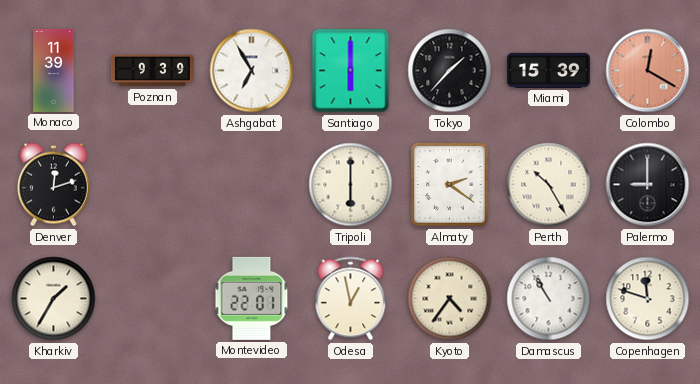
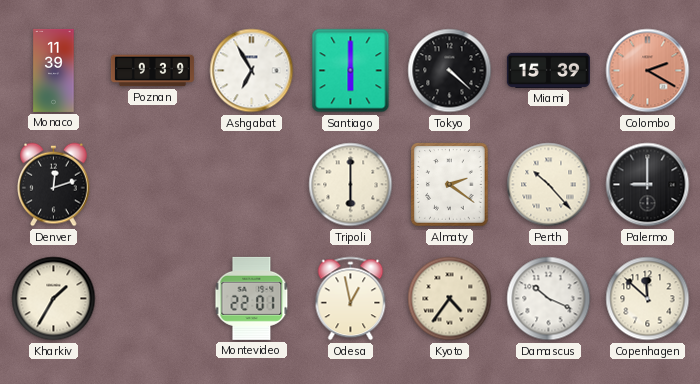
Tokyo: 1:37 -> 4:22 (450, 71)
Colombo: 12:20 -> 2:20 (648, 71)
Perth: 10:25 -> 10:23 (549, 185)
Damascus: 10:55 -> 10:19 (549, 299)
Copenhagen: 11:48 -> 11:52 (648, 299)
